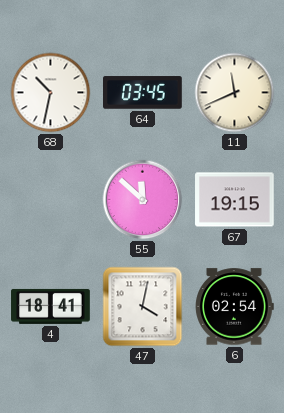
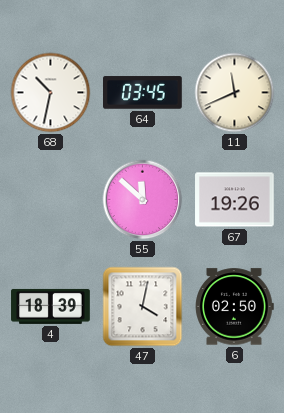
67: 19:15 -> 19:26 (235, 200)
4: 18:41 -> 18:39 (51, 306)
6: 02:54 -> 02:50 (235, 307)
